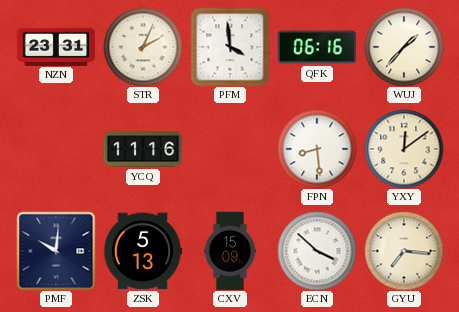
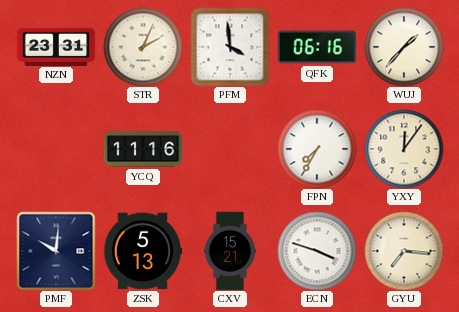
FPN: 8:29 -> 7:35 (317, 149)
YXY: 12:09 -> 12:06 (404, 149)
CXV: 15:09 -> 15:21 (230, 251)
ECN: 3:52 -> 3:48 (317, 251)
